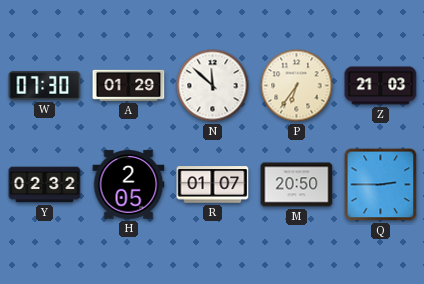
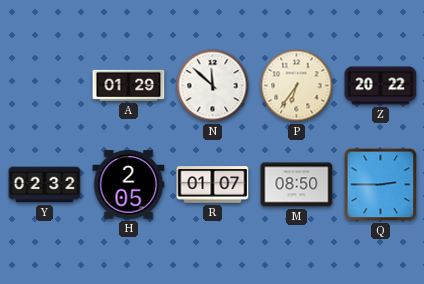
W: 07:30 -> none (45, 86)
Z: 21:03 -> 20:22 (381, 86)
M: 20:50 -> 08:50 (297, 185)
